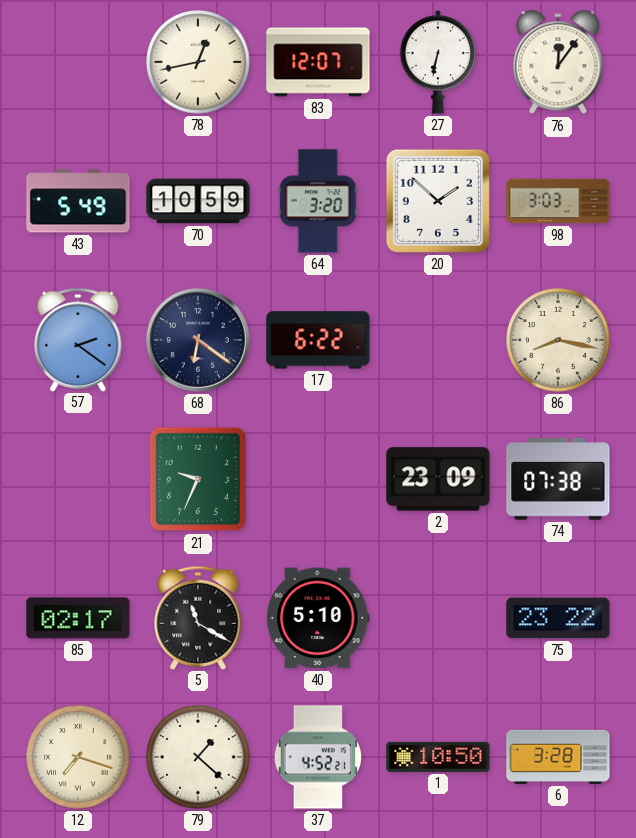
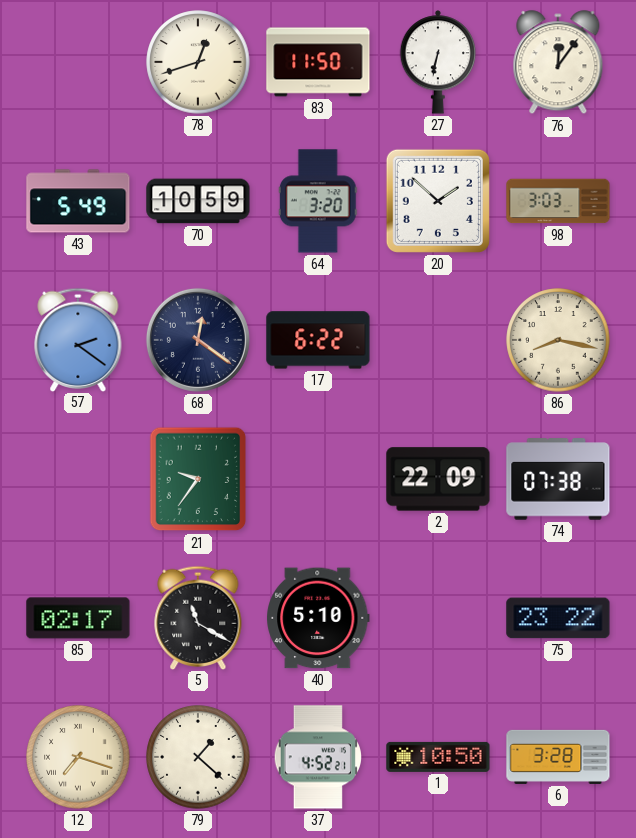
78: 12:43 -> 12:42 (198, 62)
83: 12:07 -> 11:50 (318, 62)
68: 6:21 -> 12:21 (198, 340)
21: 9:34 -> 9:36 (198, 479)
2: 23:09 -> 22:09 (438, 479)
